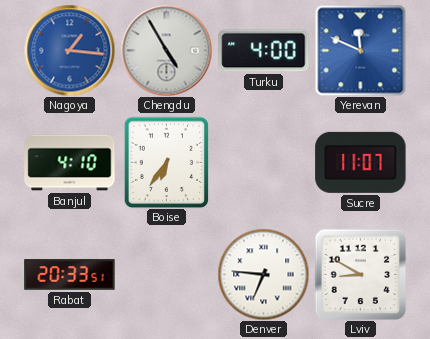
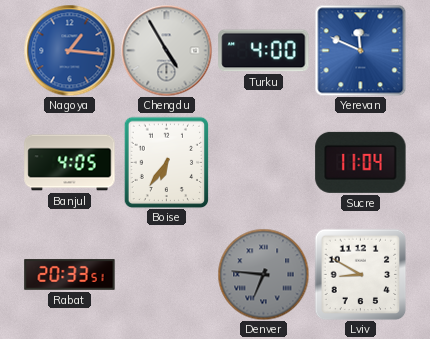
Banjul: 4:10 -> 4:05 (70, 163)
Sucre: 11:07 -> 11:04 (361, 162)
Denver dial: white -> grey (263, 274)
